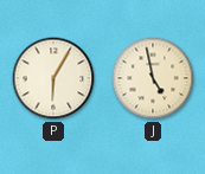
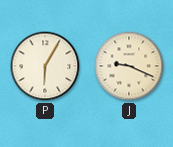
J: 4:58 -> 9:19 (129, 66)
